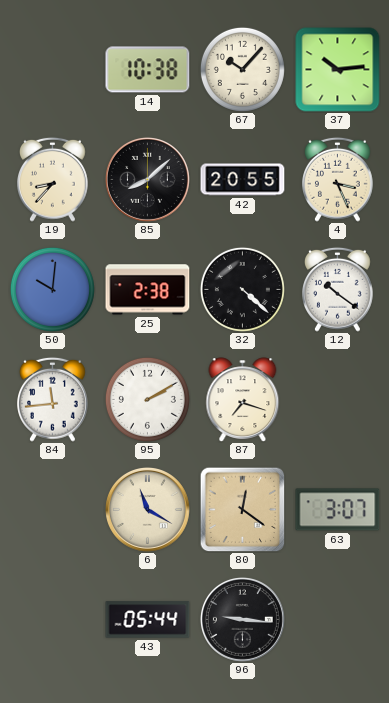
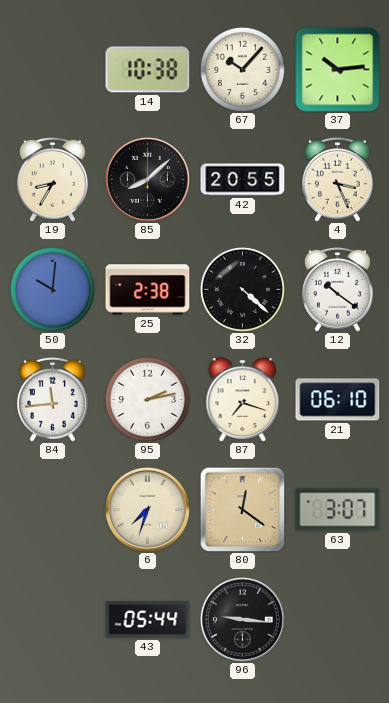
19: 8:37 -> 8:35 (53, 179)
95: 2:10 -> 2:13 (147, 399)
21: none -> 06:10 (338, 400)
6: 11:20 -> 7:33 (147, 509)
